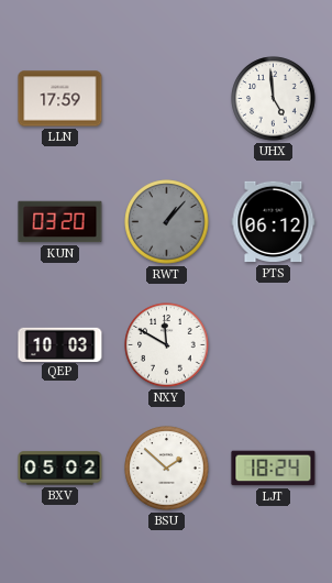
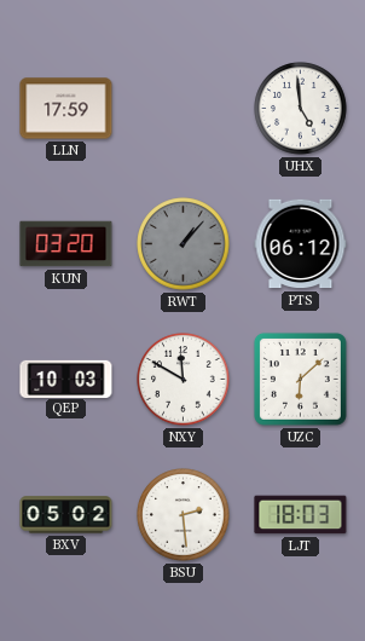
UZC: none -> 6:08 (300, 379)
BSU: 1:52 -> 2:29 (184, 515)
LJT: 18:24 -> 18:03 (301, 515)
